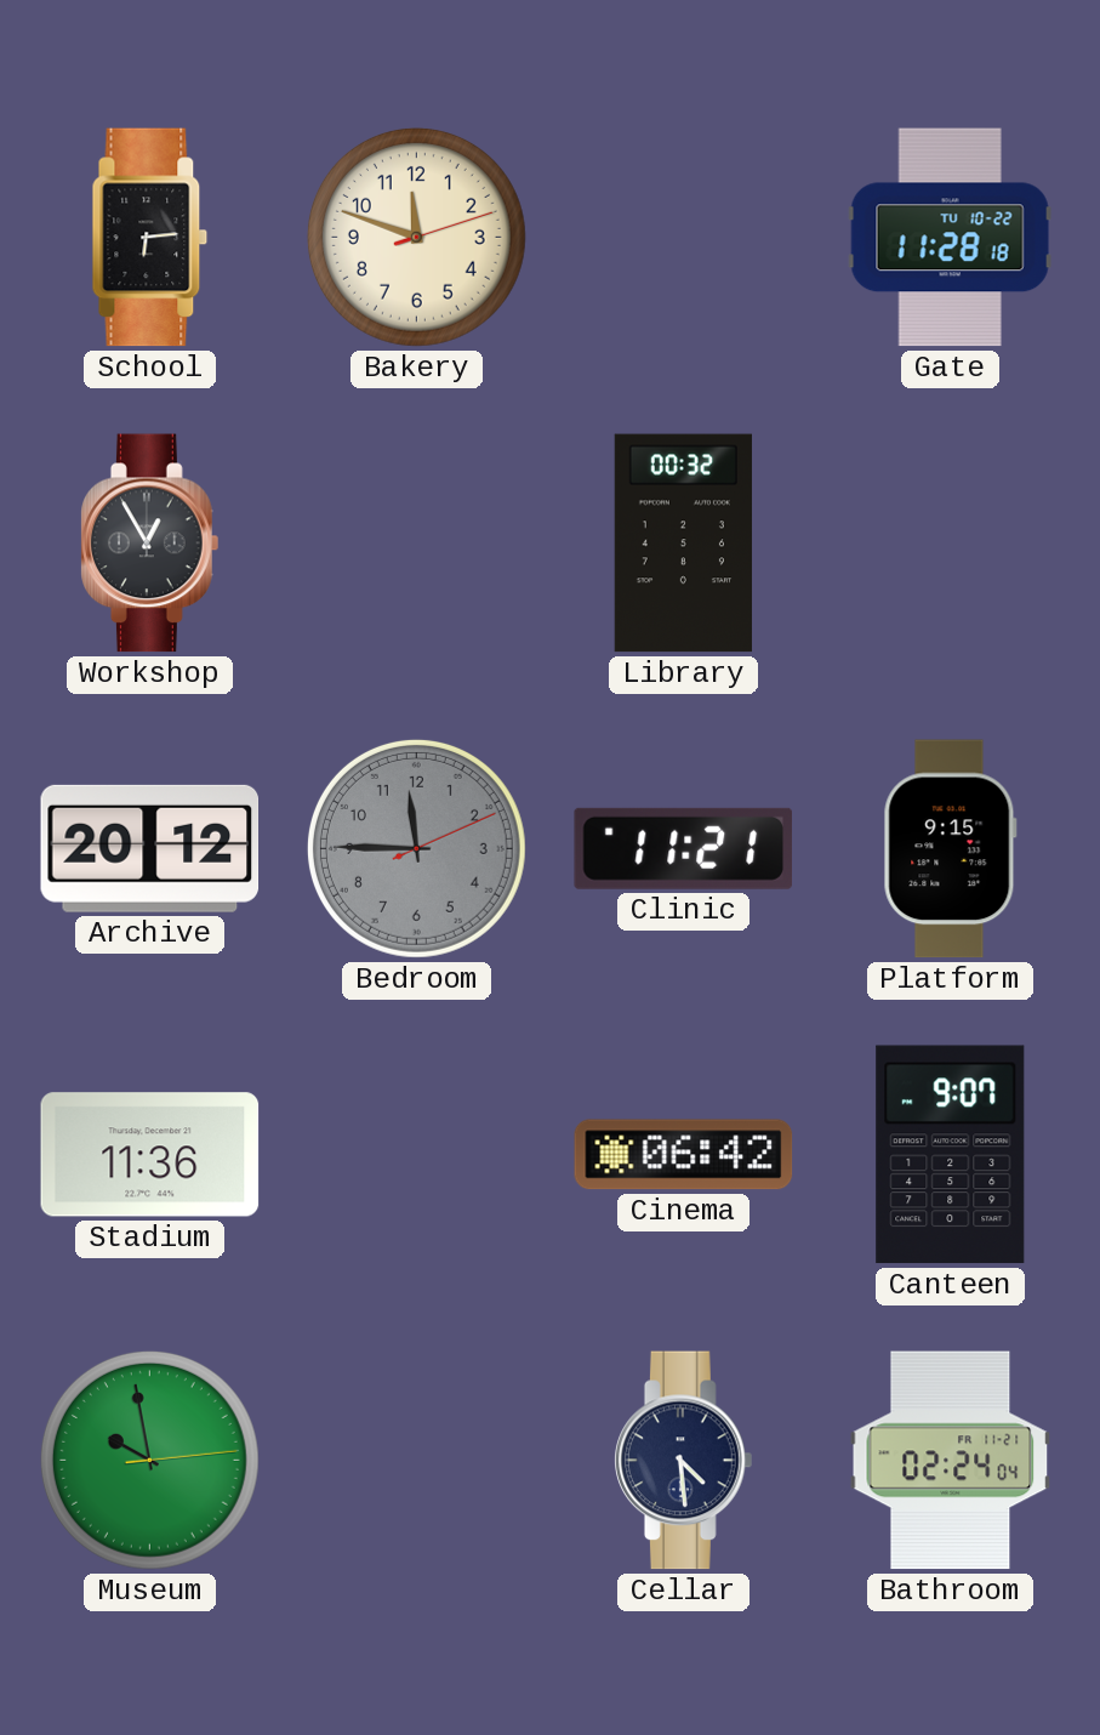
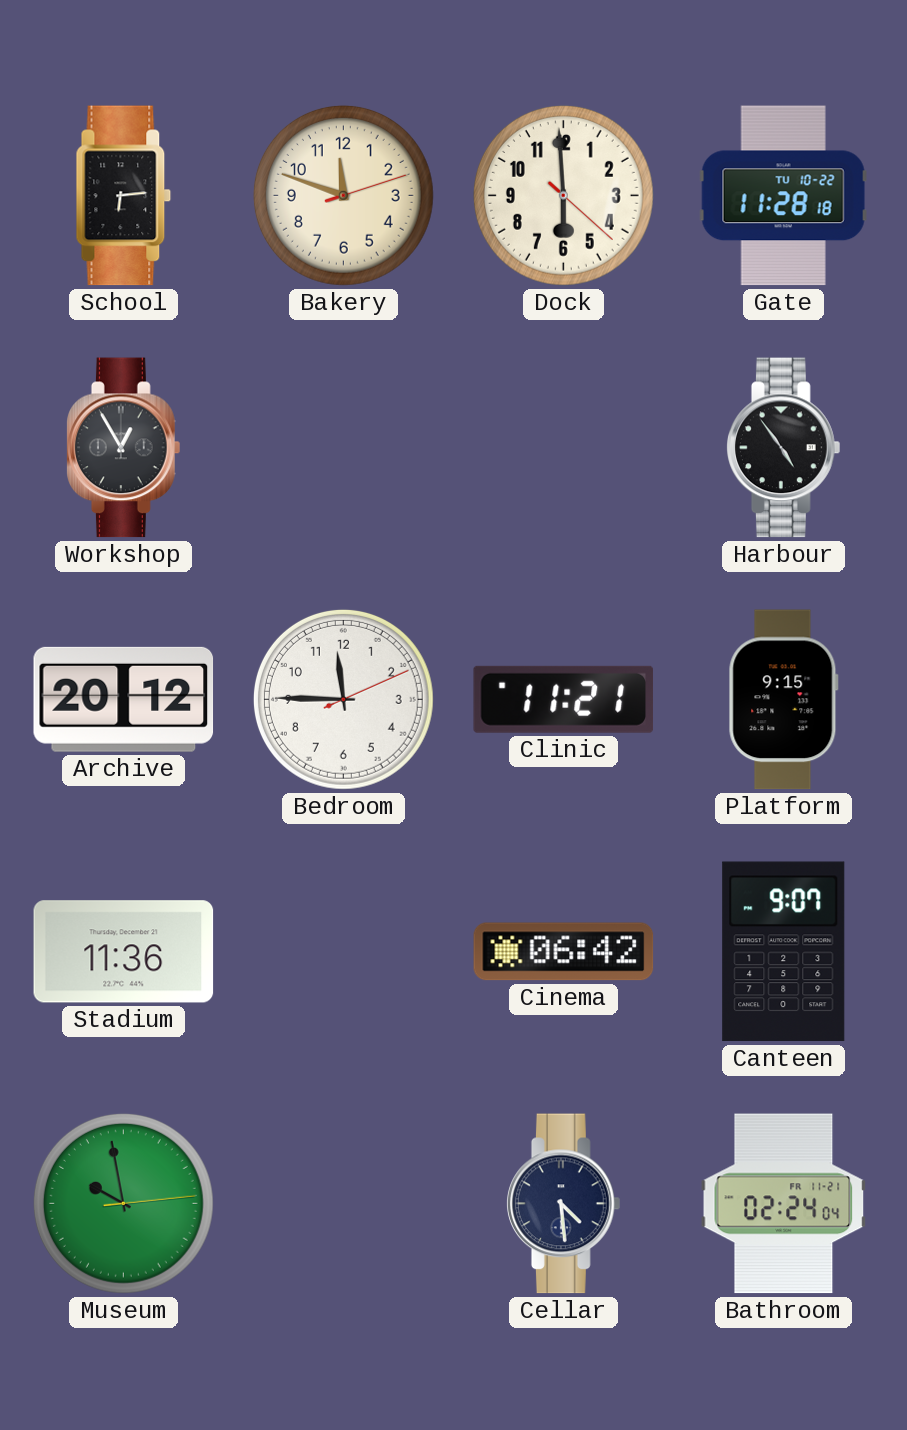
Dock: none -> 5:59 (563, 195)
Library: 00:32 -> none (683, 544)
Harbour: none -> 4:54 (784, 448)
Bedroom dial: grey -> white (343, 699)
